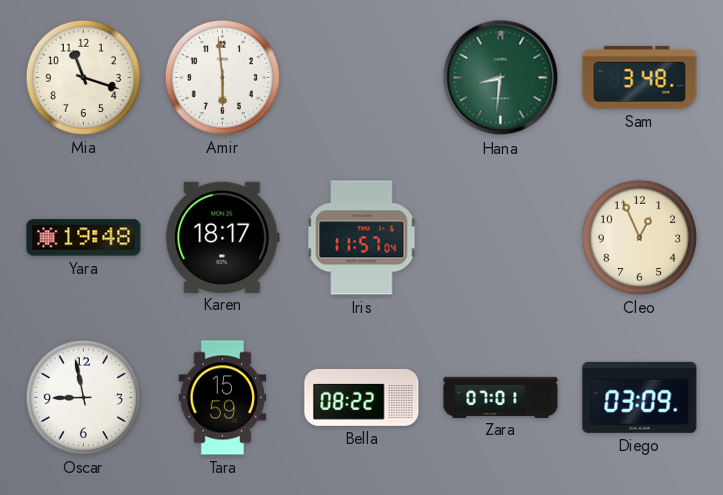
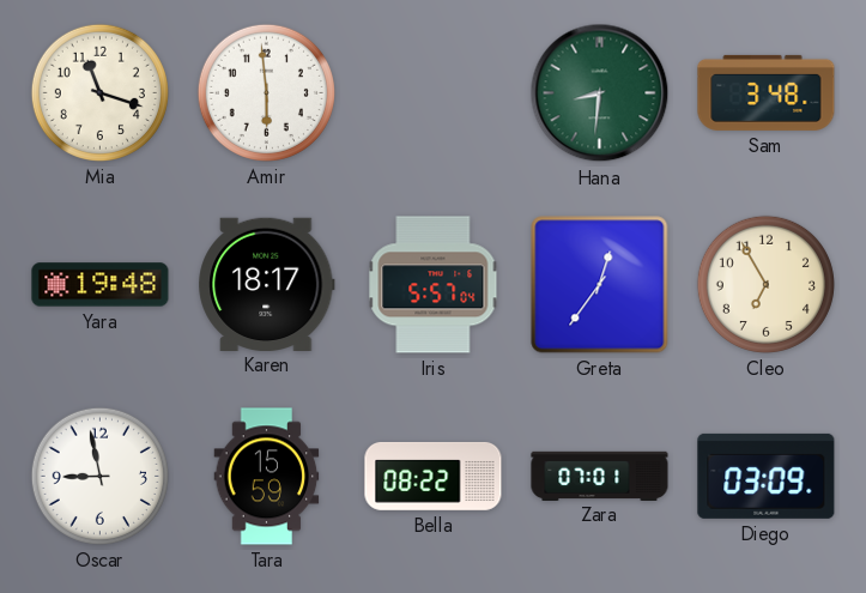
Iris: 11:57 -> 5:57 (434, 285)
Greta: none -> 12:36 (600, 285)
Cleo: 12:56 -> 6:55 (765, 284)
